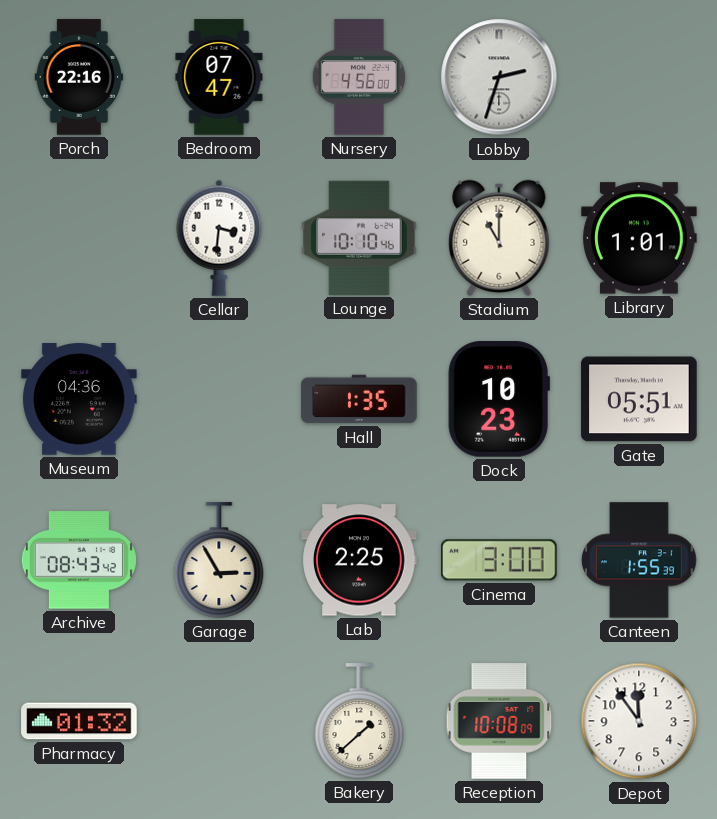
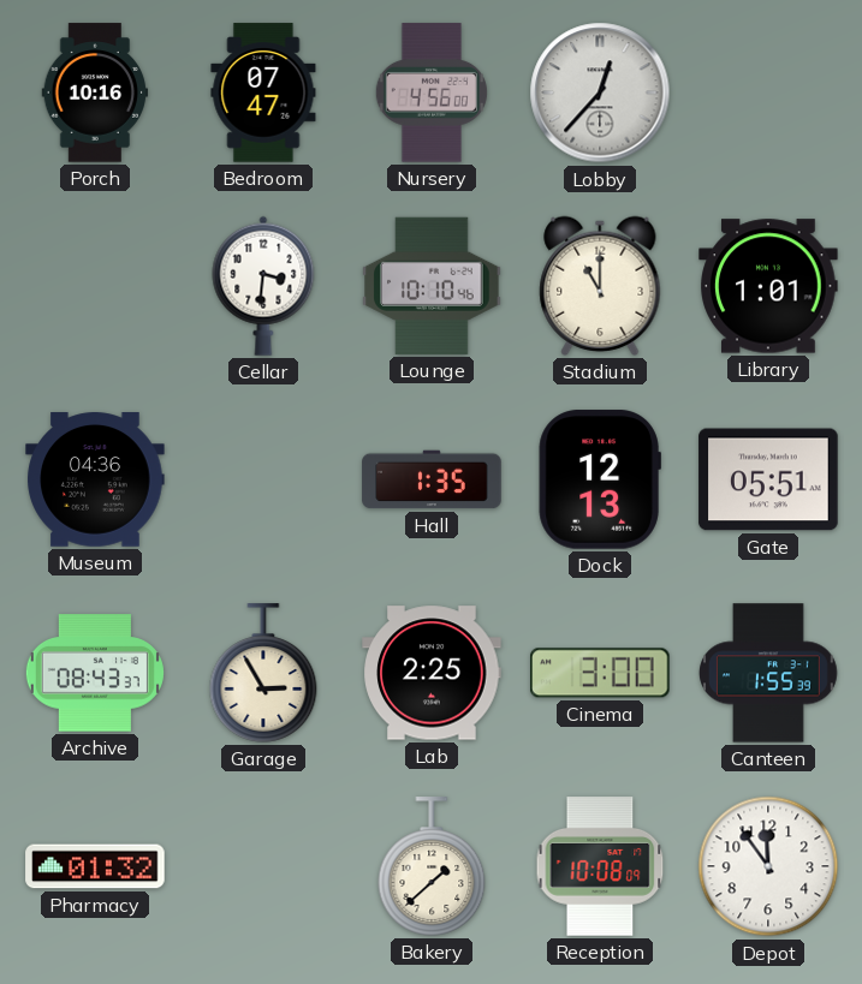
Porch: 22:16 -> 10:16 (95, 93)
Lobby: 2:33 -> 12:37 (600, 93)
Dock: 10:23 -> 12:13 (600, 479)
Archive: 08:43:42 -> 08:43:37 (95, 673)
